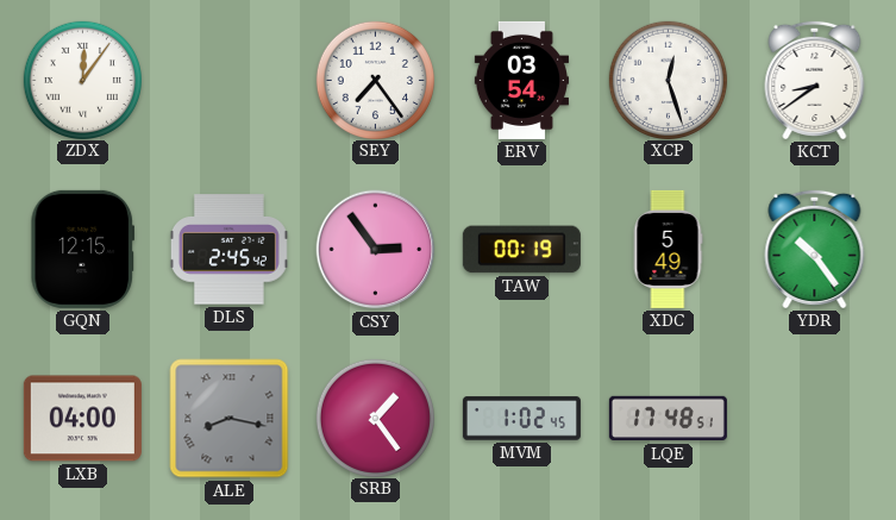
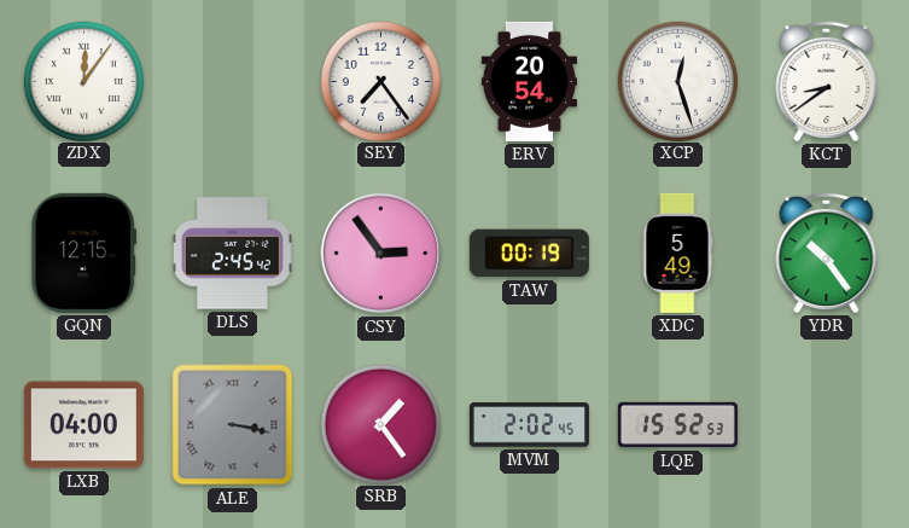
ERV: 03:54 -> 20:54 (529, 81)
ALE: 8:17 -> 3:17 (233, 425)
MVM: 1:02 -> 2:02 (529, 425)
LQE: 17:48 -> 15:52 (677, 425)
